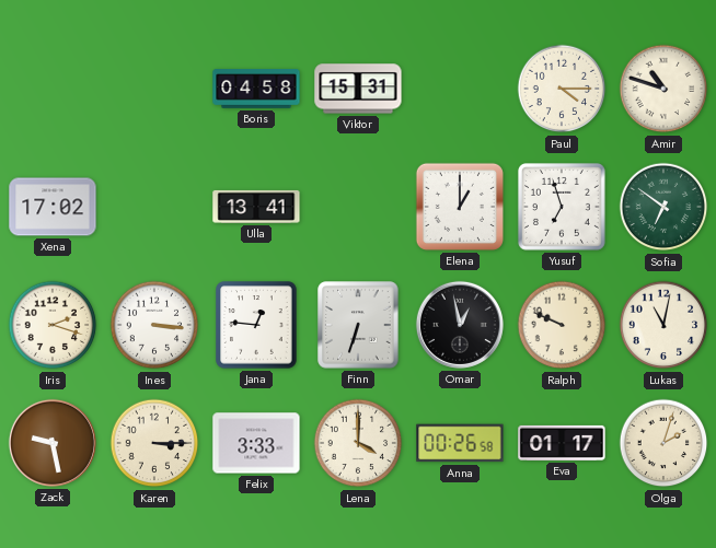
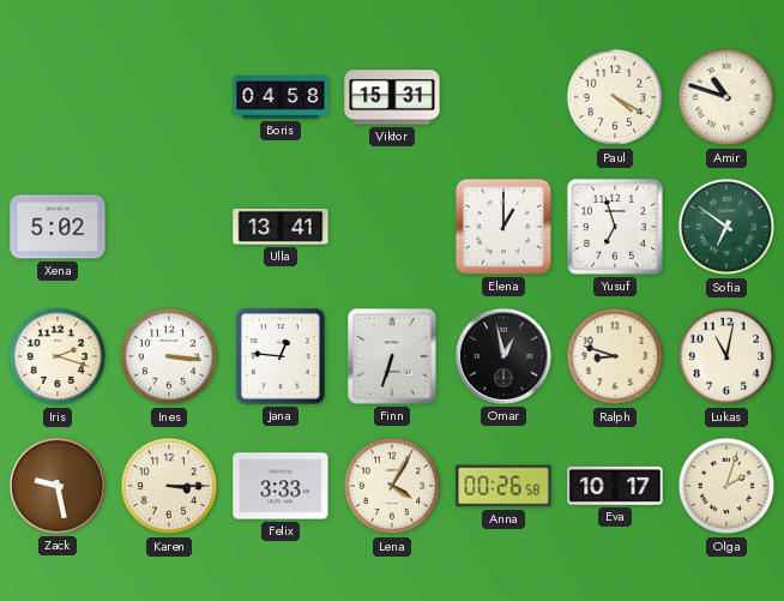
Paul: 4:15 -> 4:20 (615, 97)
Xena: 17:02 -> 5:02 (58, 227)
Ralph: 9:49 -> 8:48 (615, 356)
Lena: 4:00 -> 4:05 (392, 486)
Eva: 01:17 -> 10:17 (615, 486)
